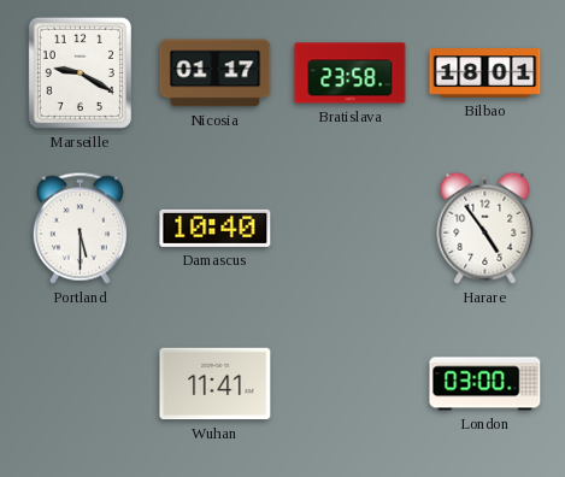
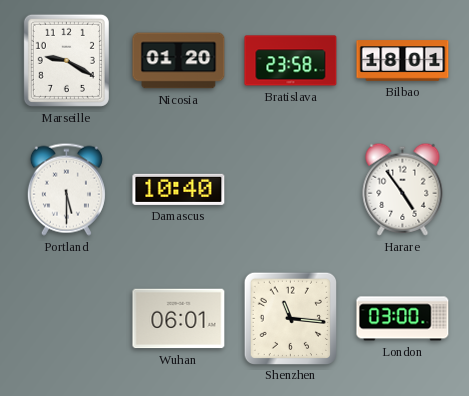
Nicosia: 01:17 -> 01:20 (179, 61)
Wuhan: 11:41 -> 06:01 (179, 319)
Shenzhen: none -> 11:16 (290, 318)
